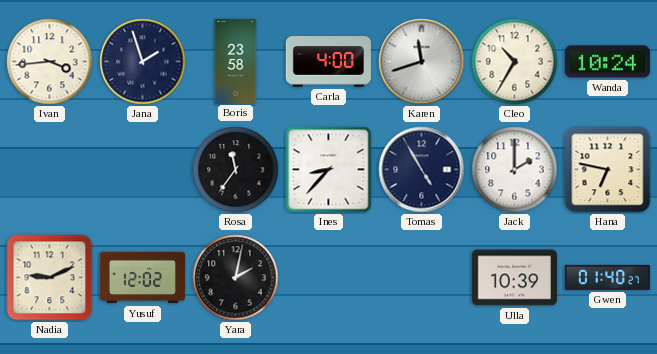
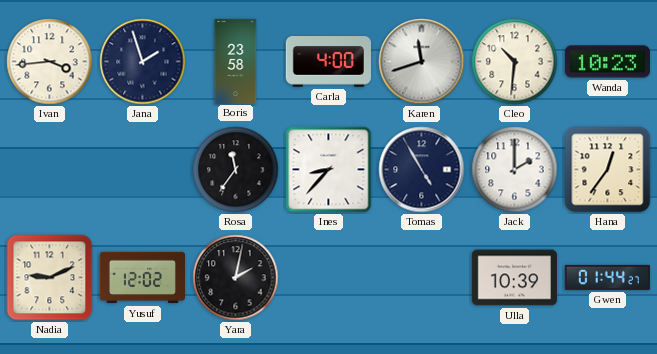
Cleo: 10:35 -> 10:31 (515, 62)
Wanda: 10:24 -> 10:23 (607, 62)
Hana: 6:47 -> 12:36 (608, 170)
Gwen: 01:40 -> 01:44 (607, 277)
